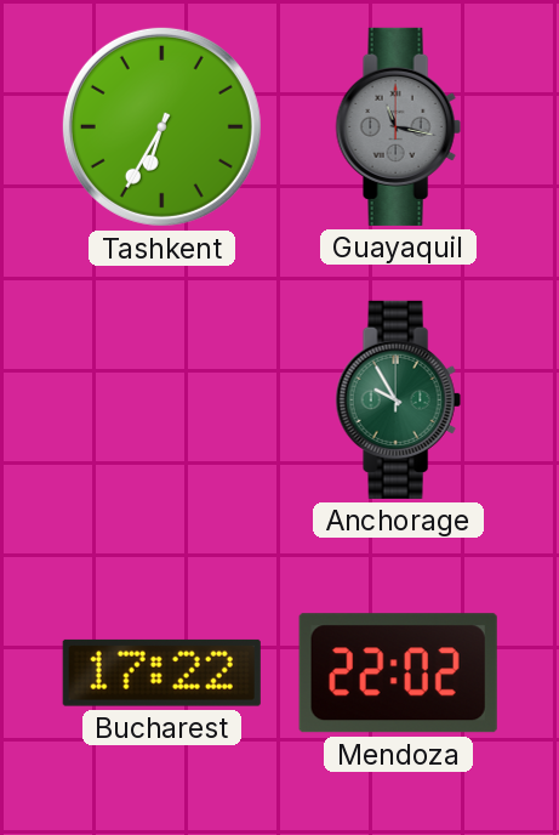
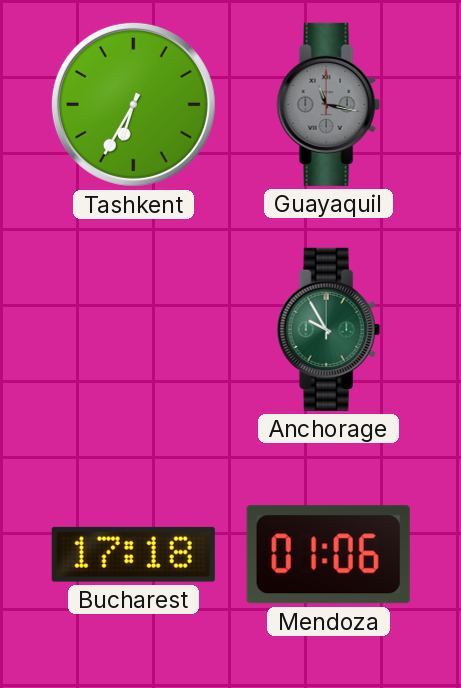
Bucharest: 17:22 -> 17:18 (133, 554)
Mendoza: 22:02 -> 01:06 (328, 555)
